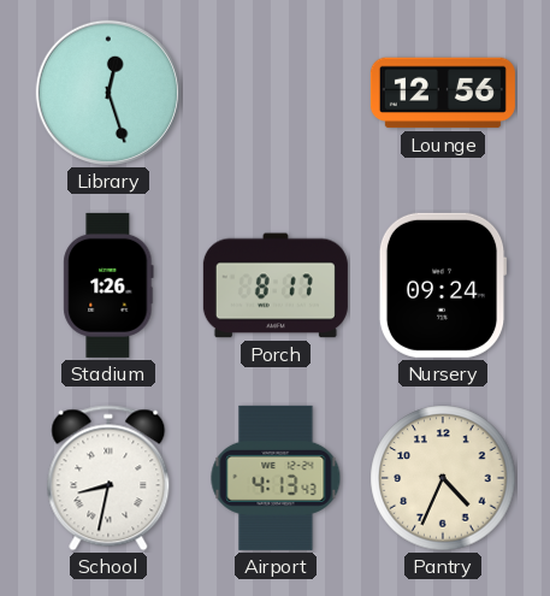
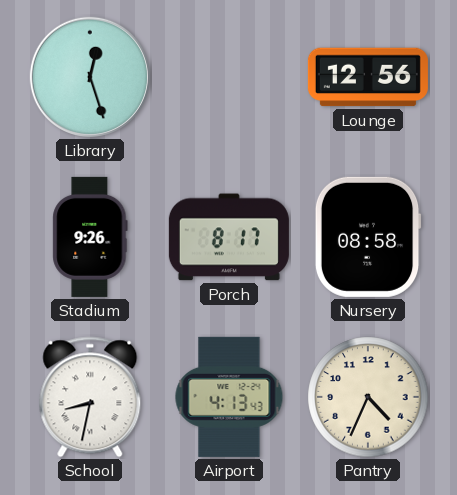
Stadium: 1:26 -> 9:26 (90, 237)
Nursery: 09:24 -> 08:58 (368, 237)
